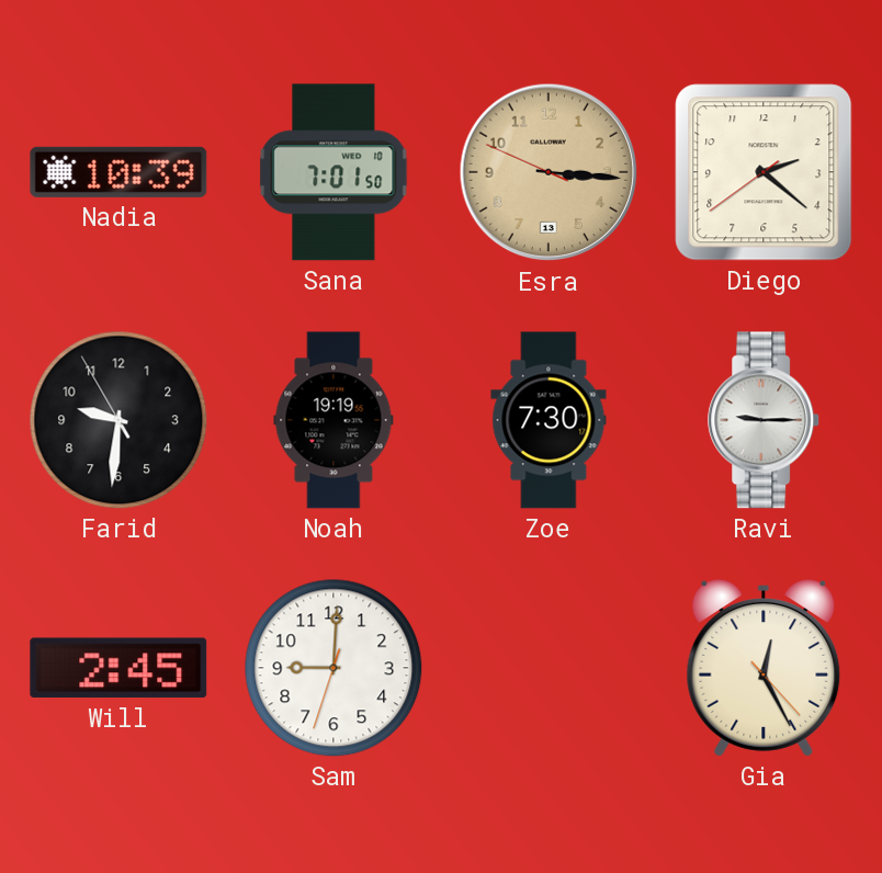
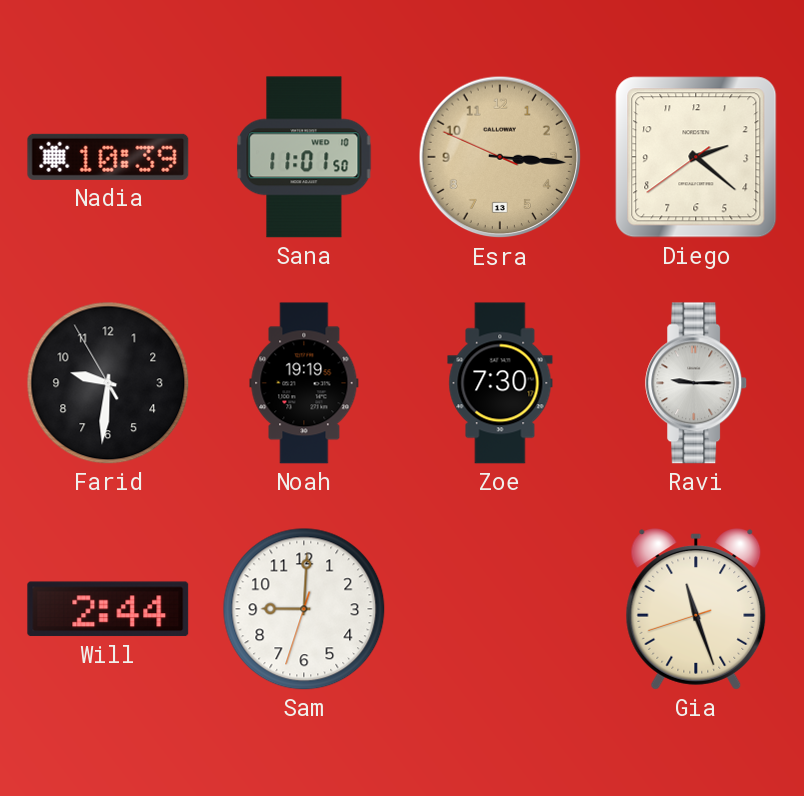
Sana: 7:01 -> 11:01 (304, 157)
Will: 2:45 -> 2:44 (108, 609)
Gia: 12:25 -> 11:26 (696, 609)
